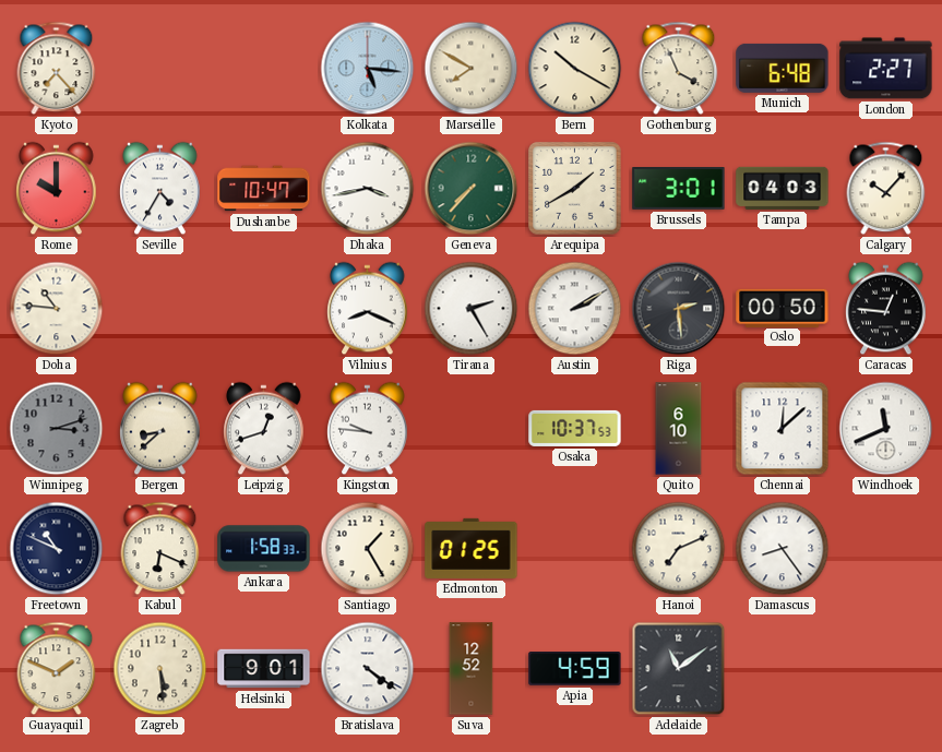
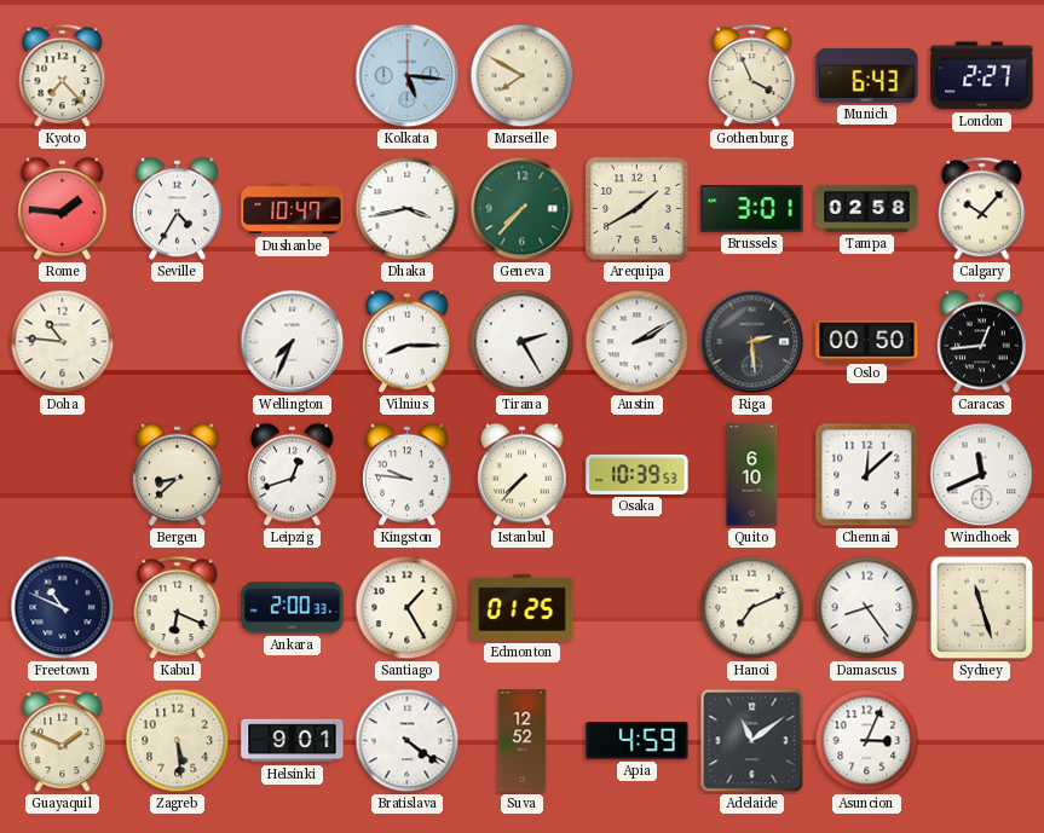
Bern: 10:20 -> none (575, 69)
Munich: 6:48 -> 6:43 (867, 75)
Rome: 10:00 -> 1:46 (63, 209)
Tampa: 04:03 -> 02:58 (867, 208)
Wellington: none -> 7:34 (293, 342)
Vilnius: 8:19 -> 8:15 (408, 342)
Caracas: 12:46 -> 12:44 (982, 342)
Winnipeg: 3:12 -> none (57, 429)
Istanbul: none -> 7:37 (523, 475)
Osaka: 10:37 -> 10:39 (638, 474)
Ankara: 1:58 -> 2:00 (293, 608)
Sydney: none -> 11:27 (982, 608)
Asuncion: none -> 3:04 (867, 741)
